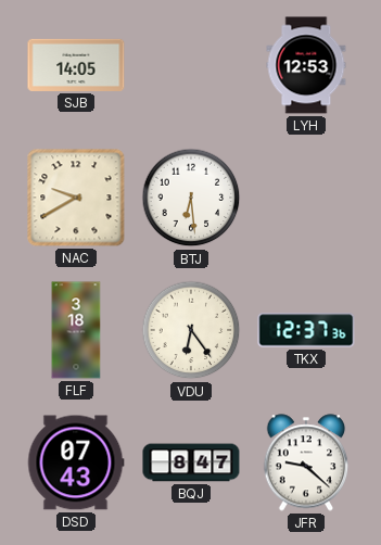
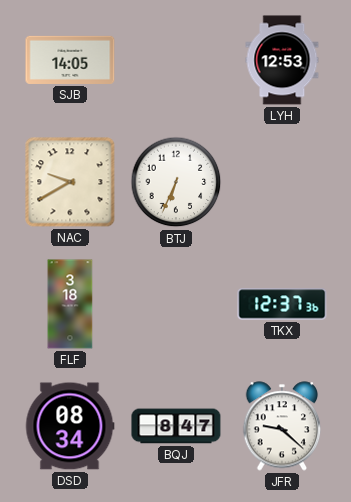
BTJ: 6:29 -> 6:34 (176, 182)
VDU: 6:24 -> none (191, 330)
DSD: 07:43 -> 08:34 (70, 426)
